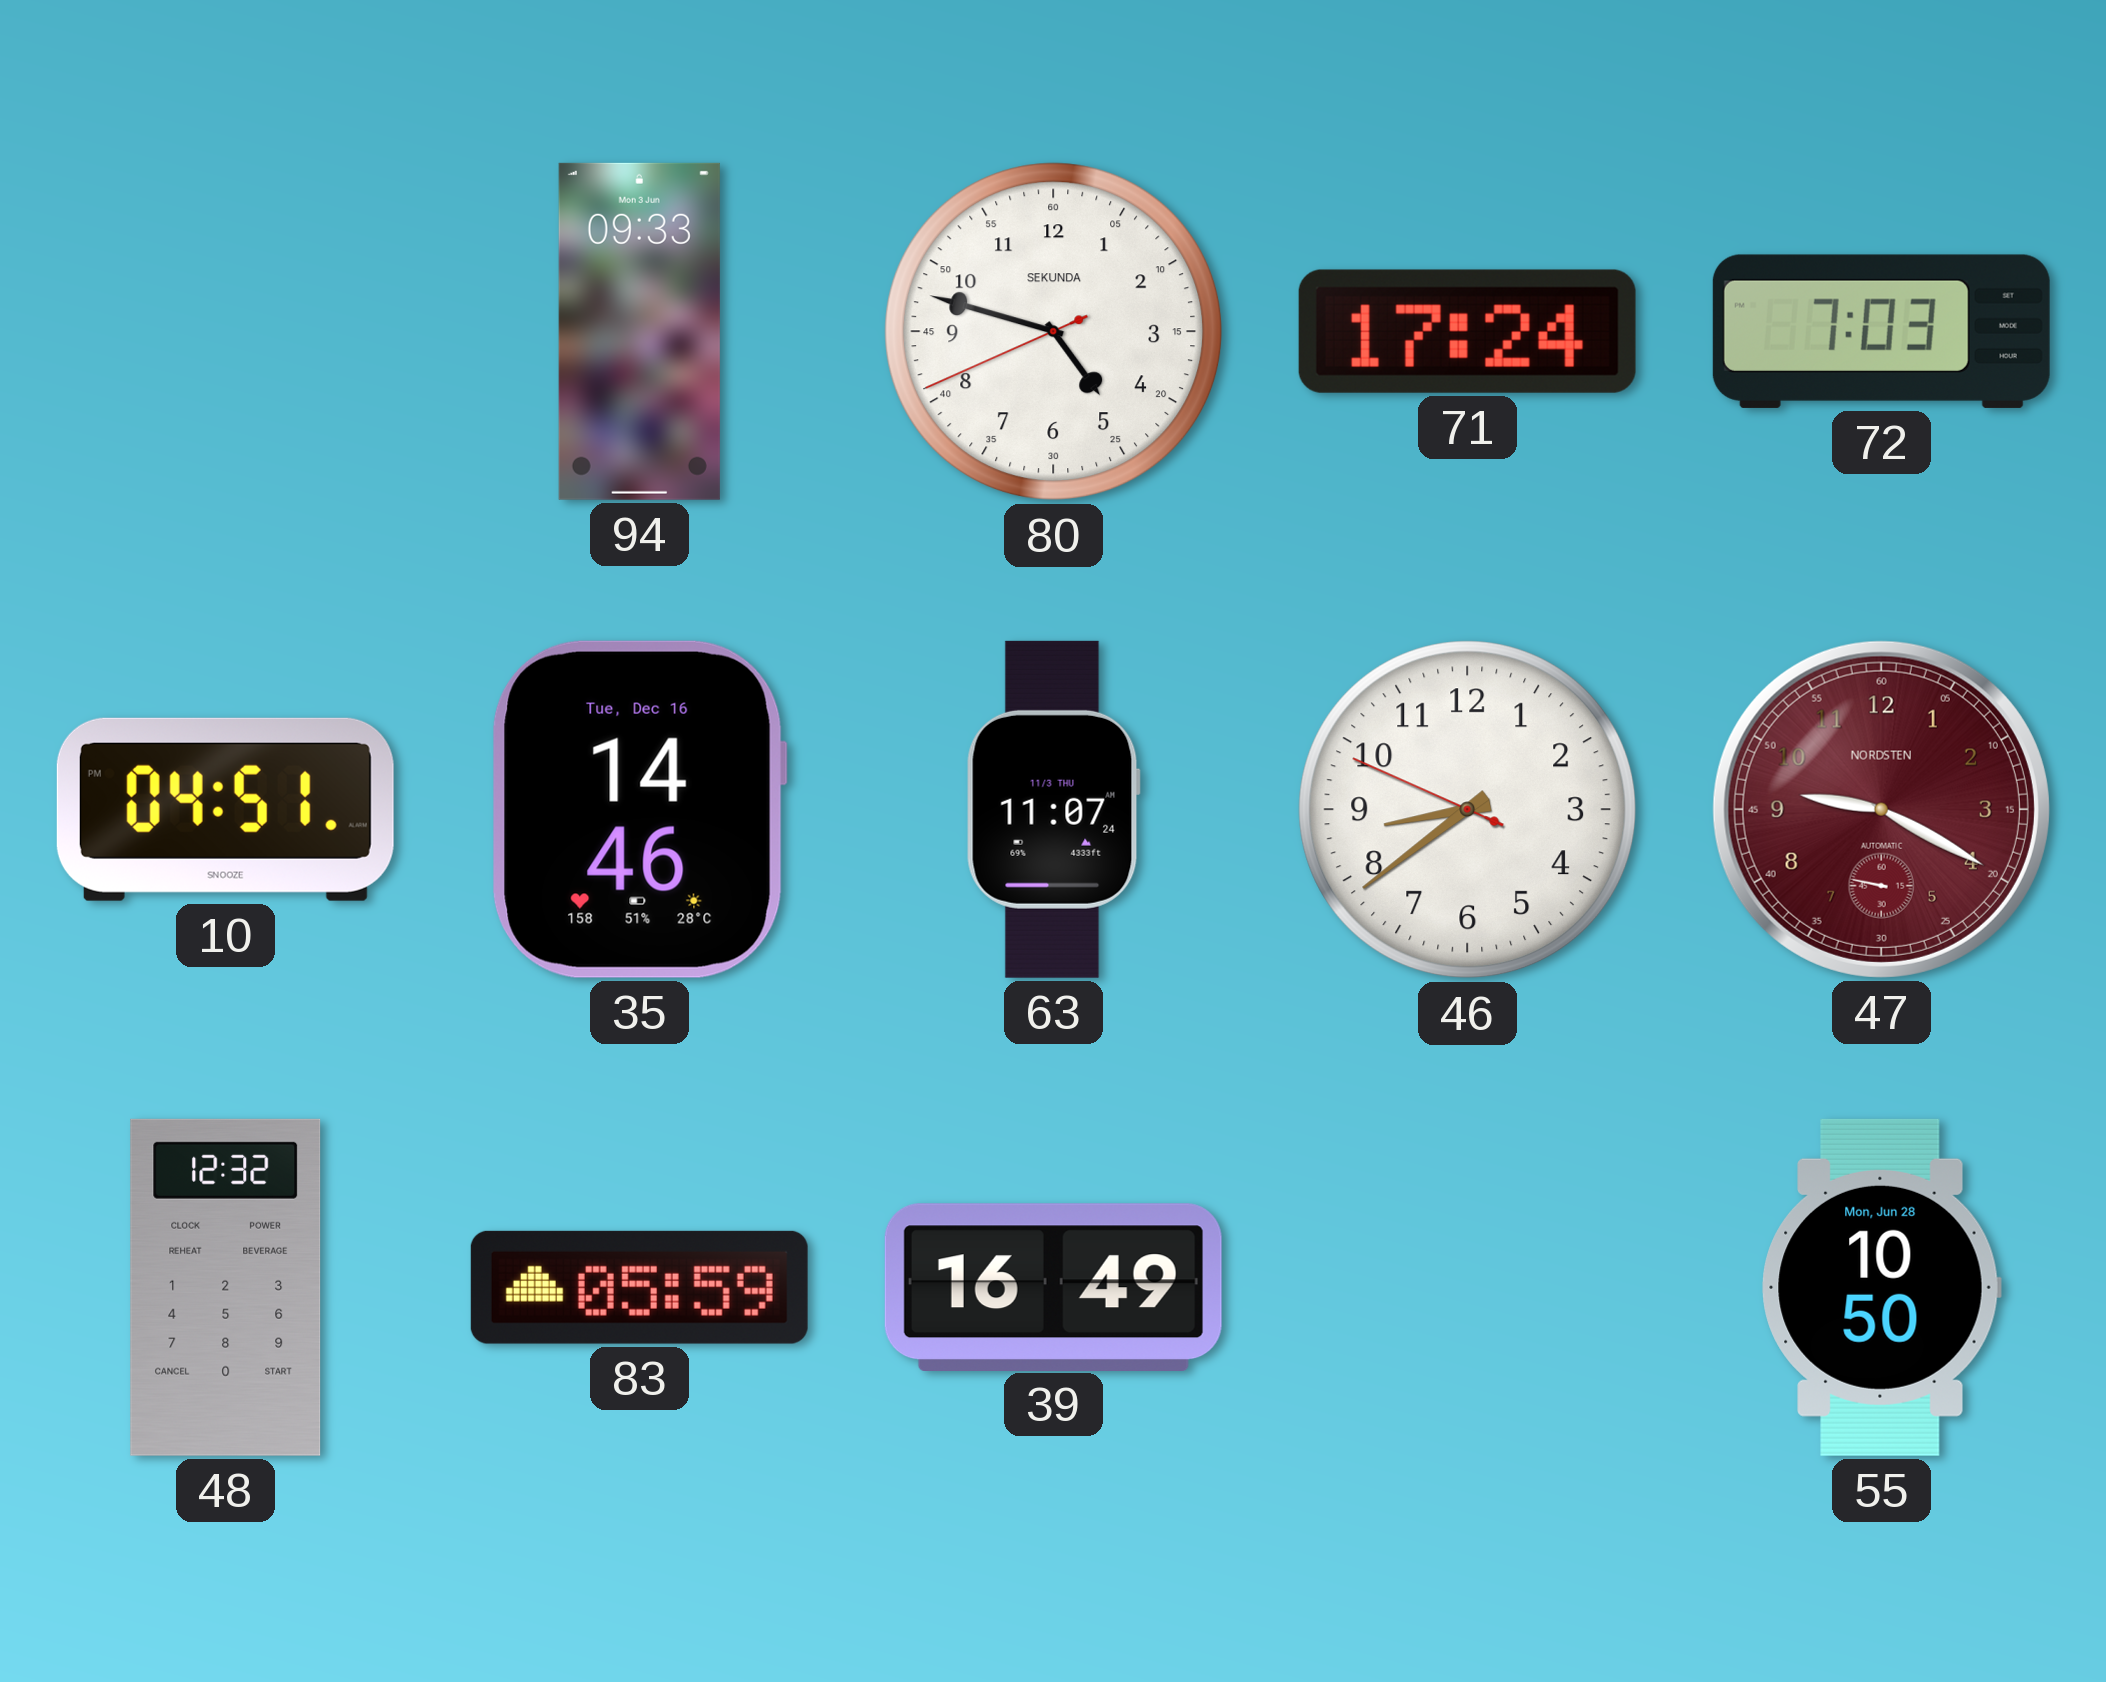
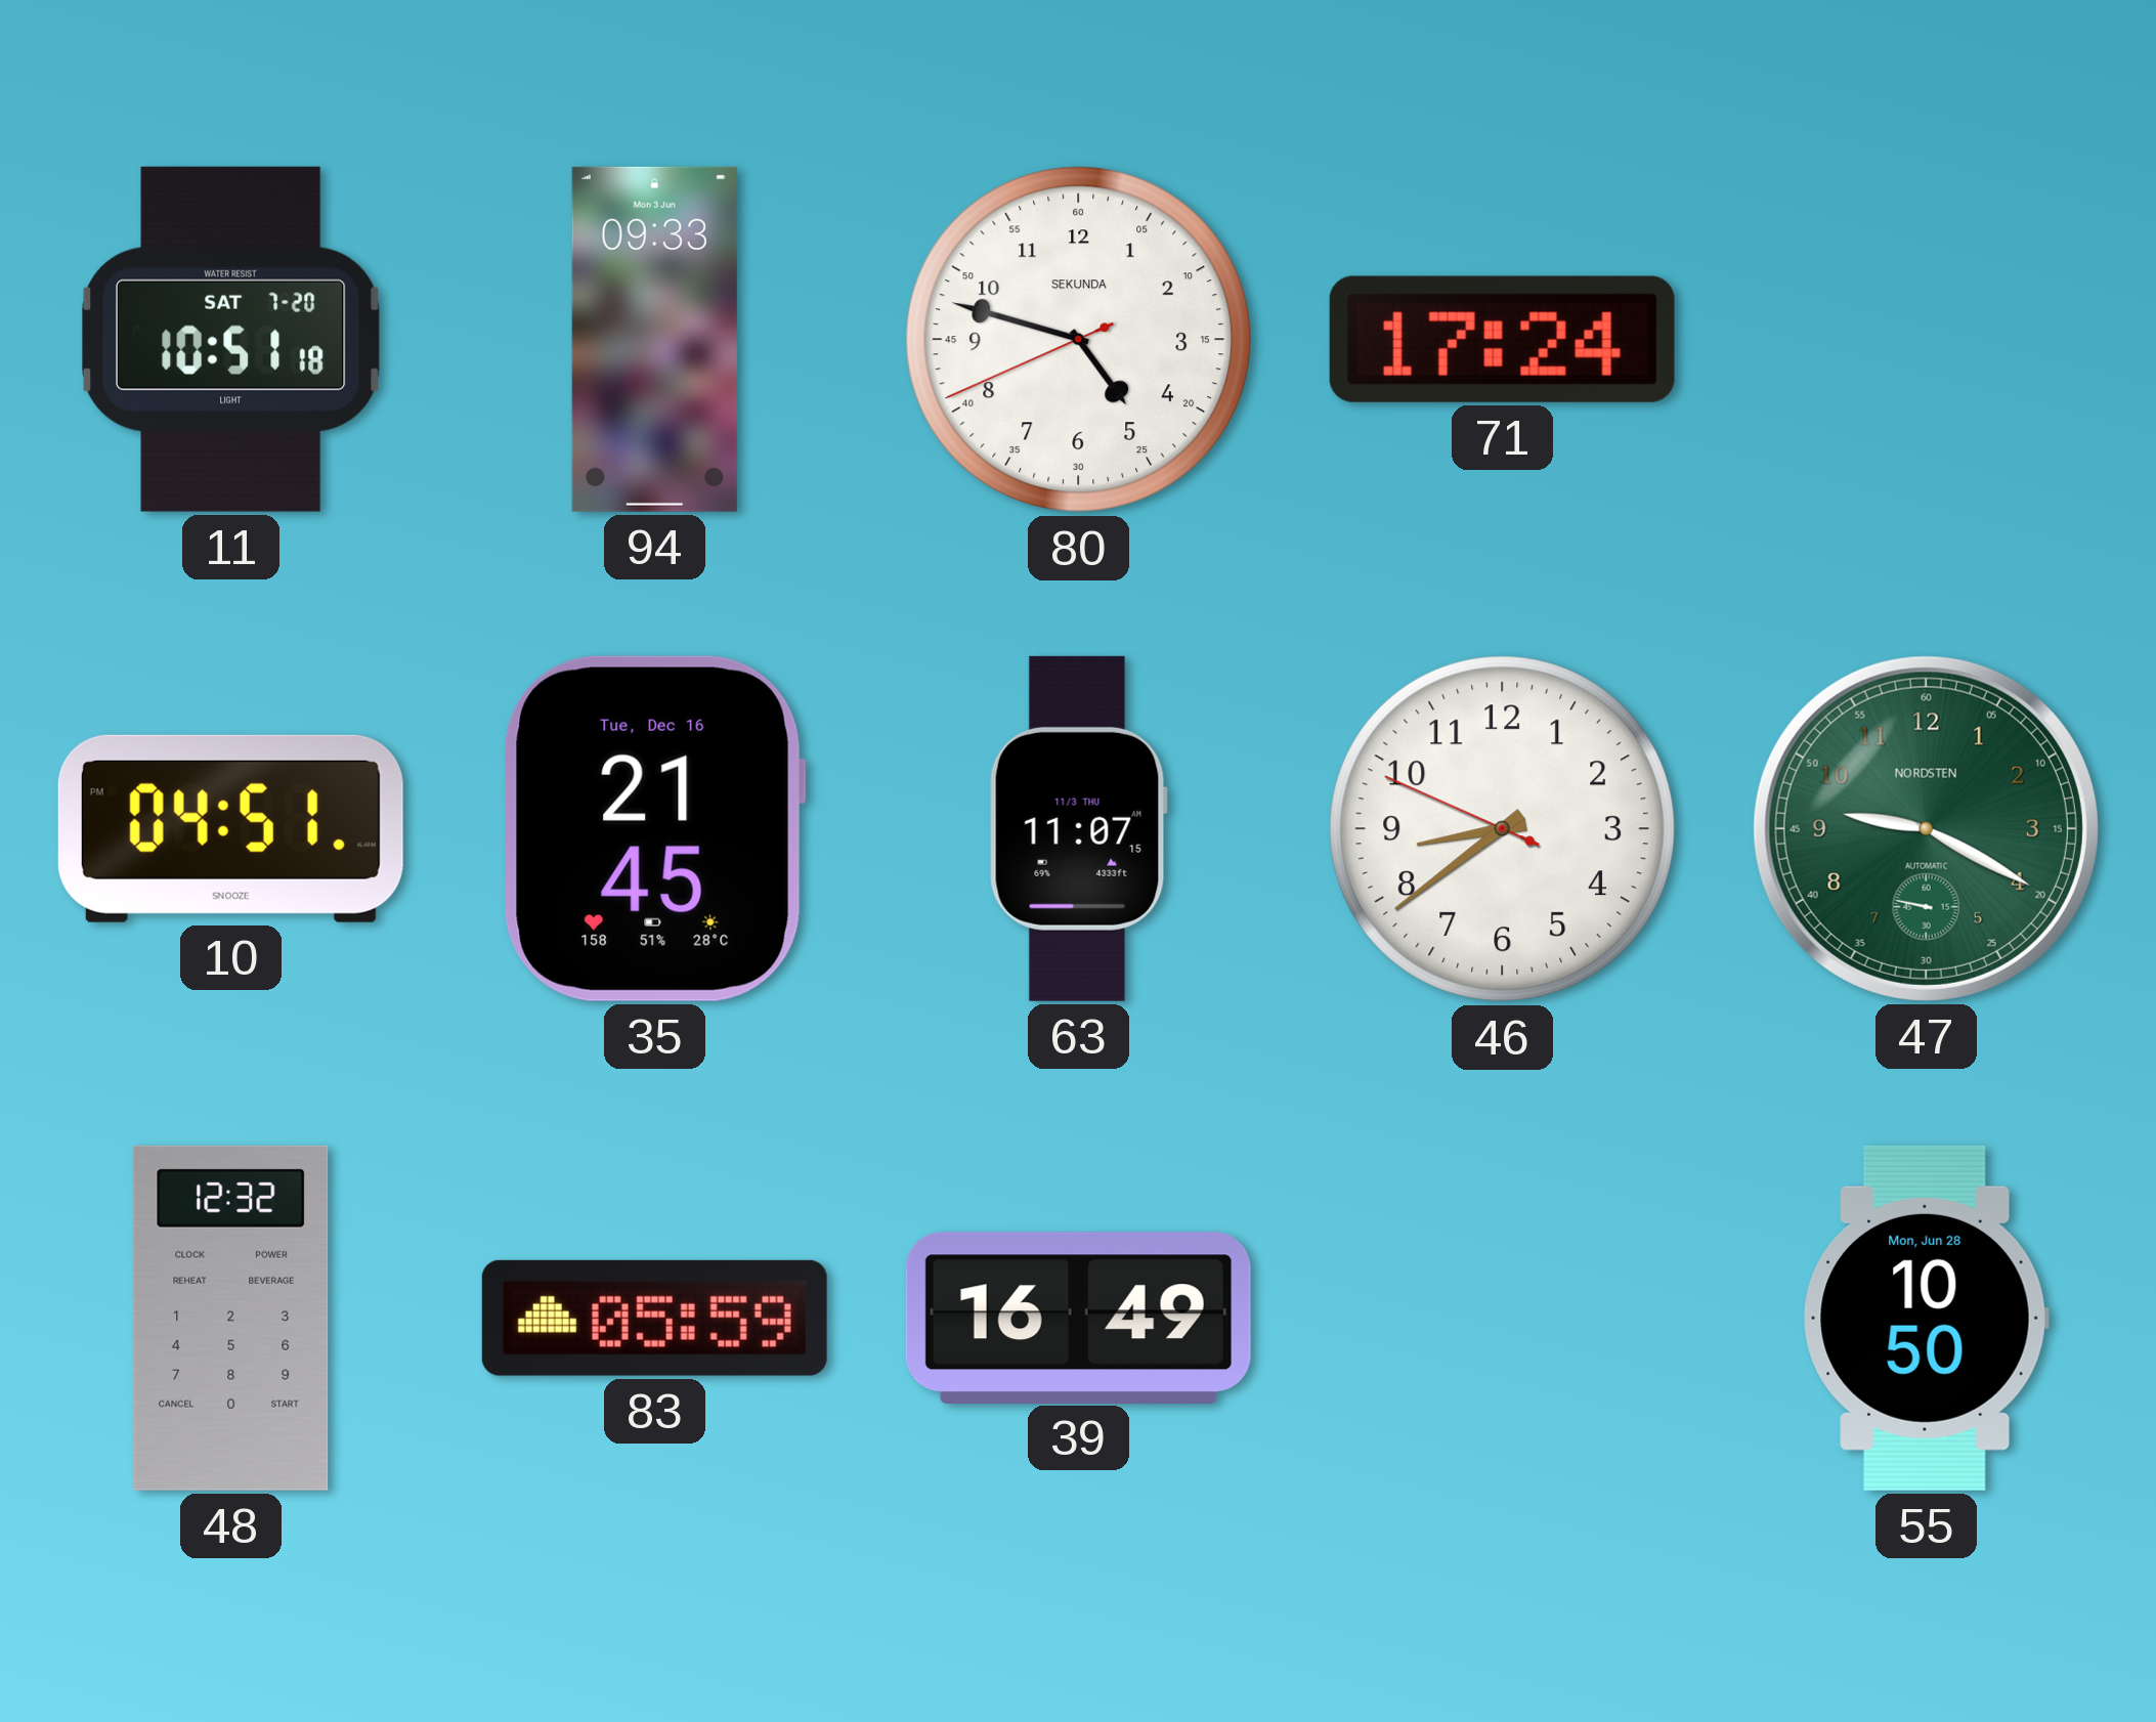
11: none -> 10:51 (231, 339)
72: 7:03 -> none (1881, 331)
35: 14:46 -> 21:45 (654, 828)
63: 11:07:24 -> 11:07:15 (1078, 828)
47 dial: burgundy -> green (1926, 828)
